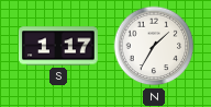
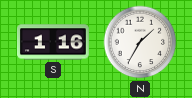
S: 1:17 -> 1:16 (53, 42)
